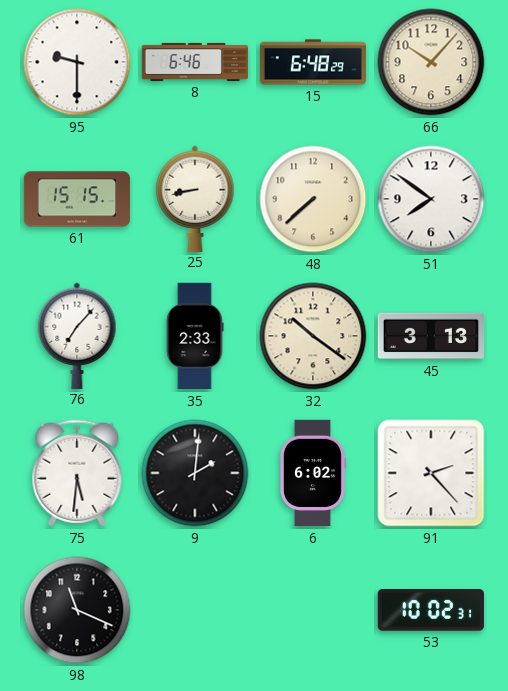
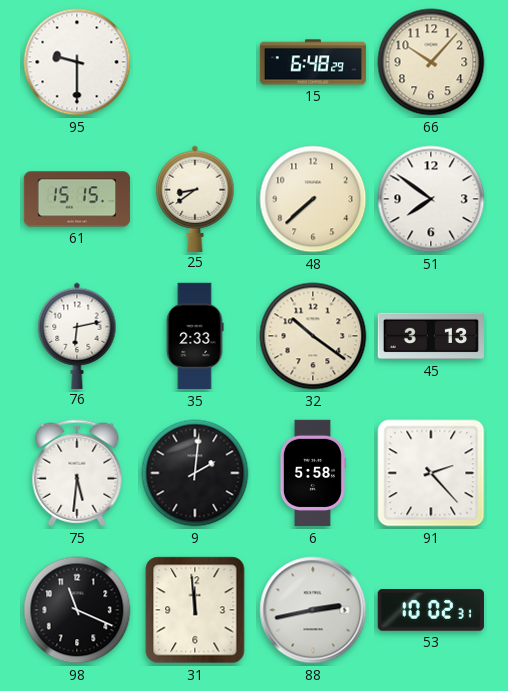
8: 6:46 -> none (195, 62)
25: 8:43 -> 8:39 (195, 198)
76: 7:07 -> 6:13 (77, 335)
6: 6:02 -> 5:58 (313, 473)
31: none -> 11:59 (195, 610)
88: none -> 2:43 (313, 610)
